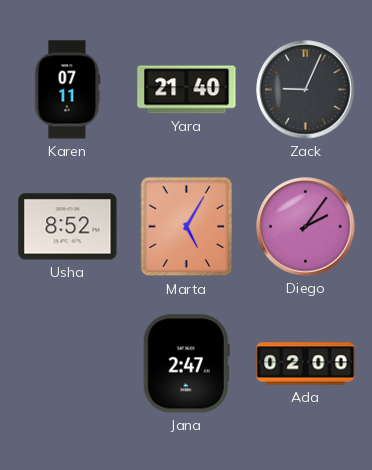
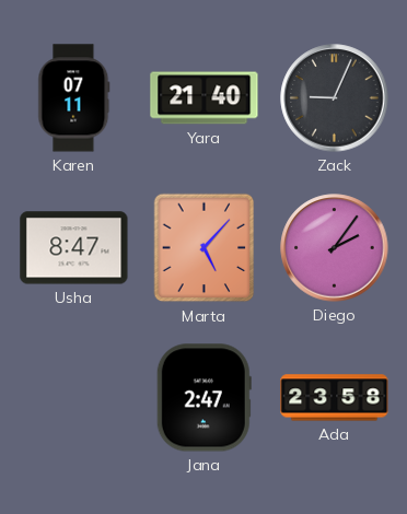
Usha: 8:52 -> 8:47 (74, 248)
Marta: 5:05 -> 5:07 (205, 248)
Ada: 02:00 -> 23:58 (335, 398)
